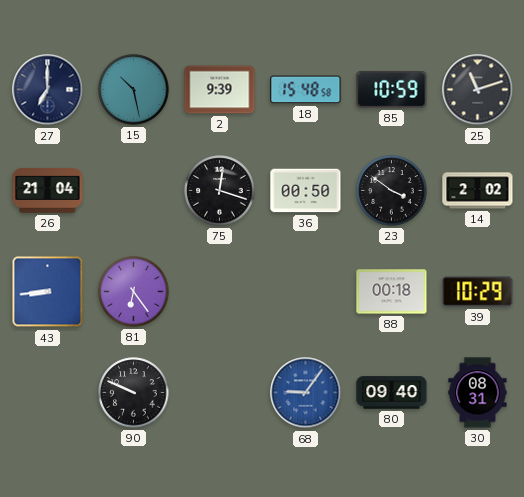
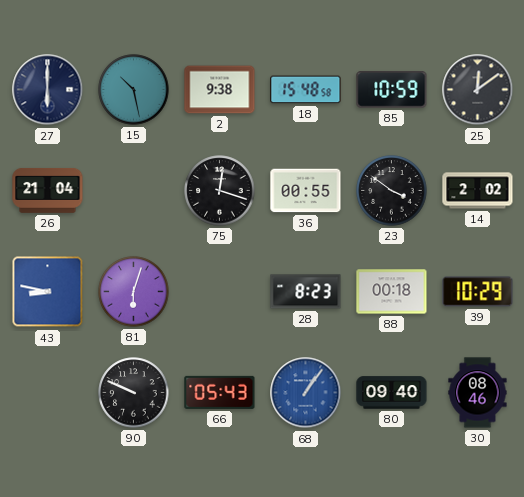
27: 7:00 -> 6:00 (48, 90)
2: 9:39 -> 9:38 (220, 90)
25: 11:12 -> 12:09 (478, 90)
36: 00:50 -> 00:55 (306, 191)
43: 8:44 -> 8:47 (48, 292)
81: 6:24 -> 6:03 (134, 292)
28: none -> 8:23 (306, 292)
66: none -> 05:43 (220, 392)
68: 9:06 -> 1:06 (306, 393)
30: 08:31 -> 08:46 (478, 393)
